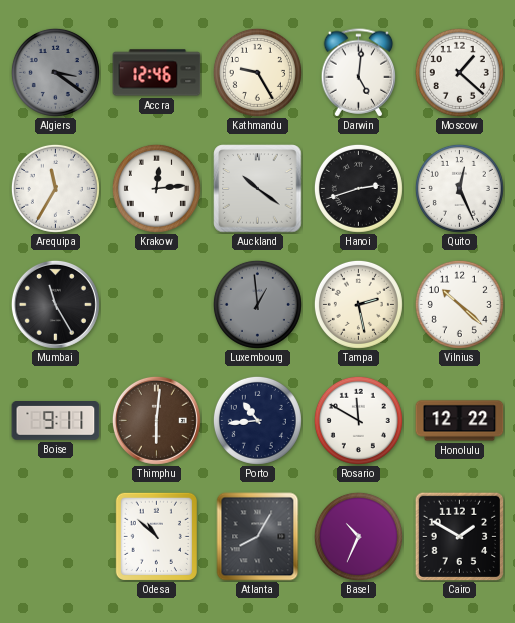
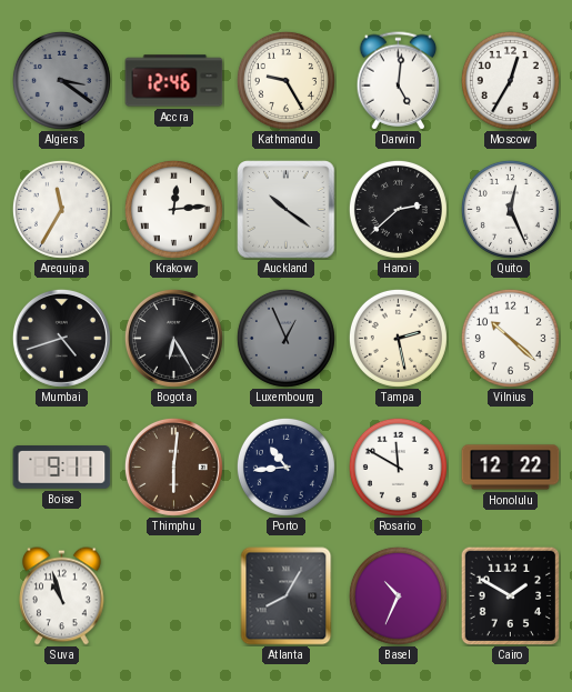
Moscow: 1:22 -> 12:35 (510, 80)
Hanoi: 2:42 -> 2:38 (398, 209)
Mumbai: 11:25 -> 4:42 (61, 338)
Bogota: none -> 6:25 (173, 338)
Luxembourg: 12:59 -> 12:56 (285, 338)
Suva: none -> 10:57 (62, 596)
Odesa: 10:52 -> none (156, 536)
